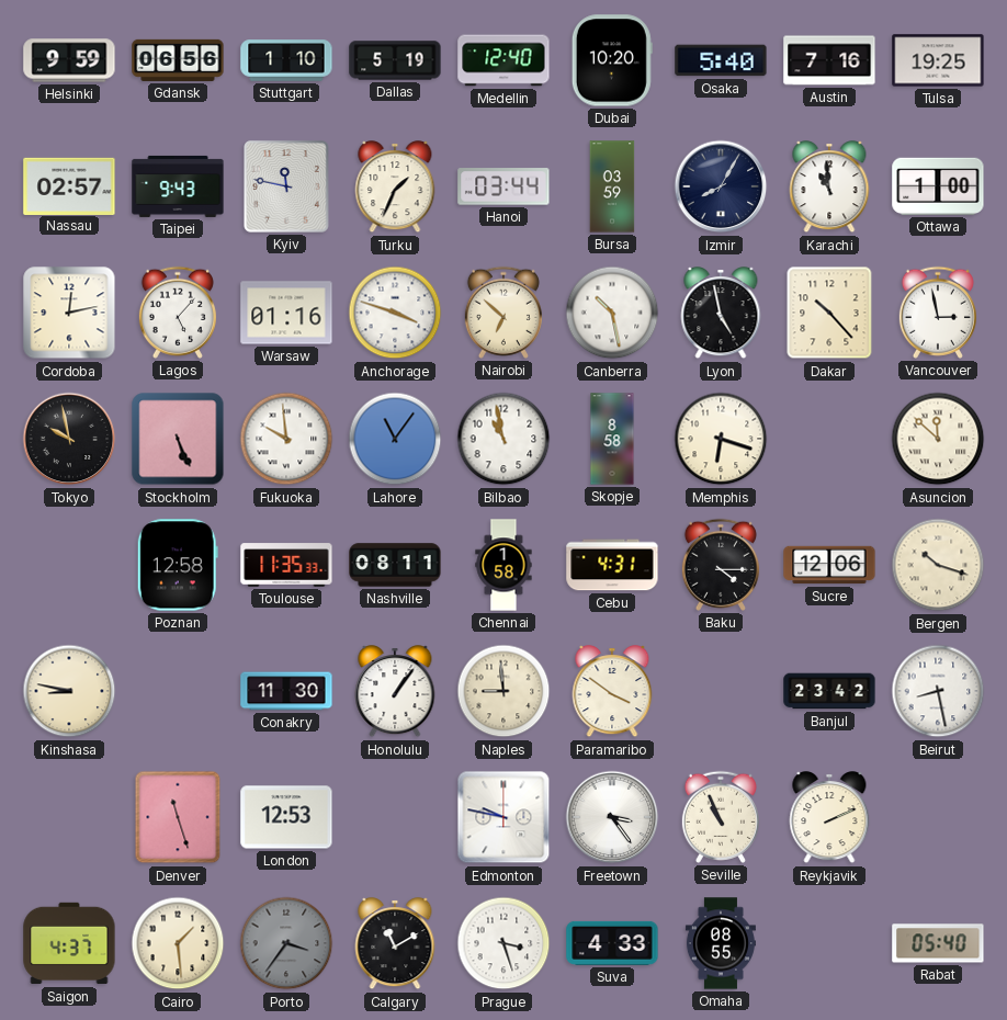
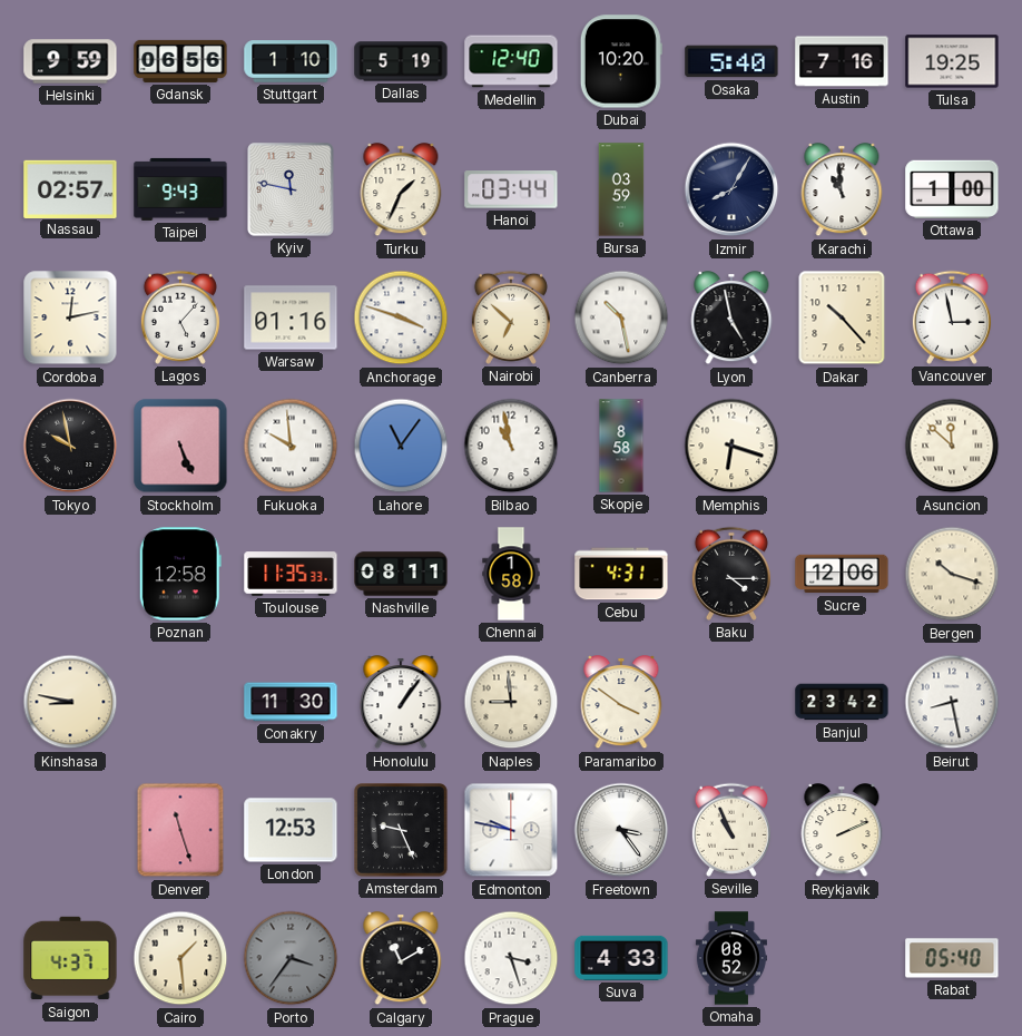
Amsterdam: none -> 9:26 (402, 831)
Omaha: 08:55 -> 08:52 (731, 958)
